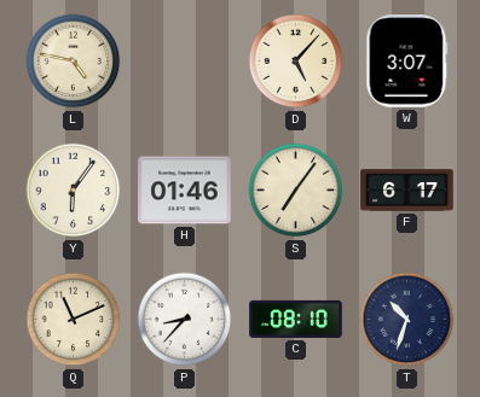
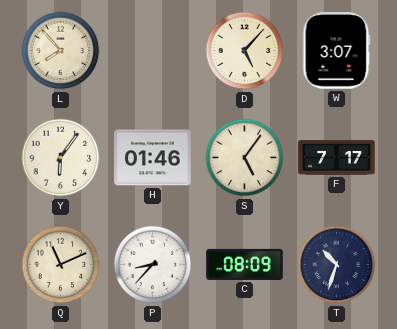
L: 4:47 -> 7:53 (61, 51)
S: 7:06 -> 5:06 (245, 158)
F: 6:17 -> 7:17 (337, 158)
C: 08:10 -> 08:09 (245, 264)
